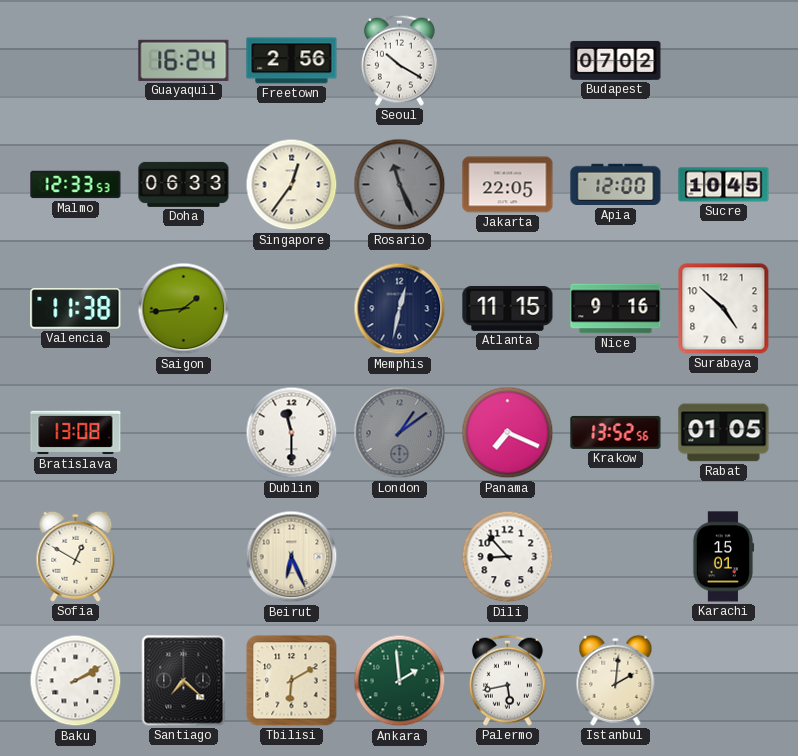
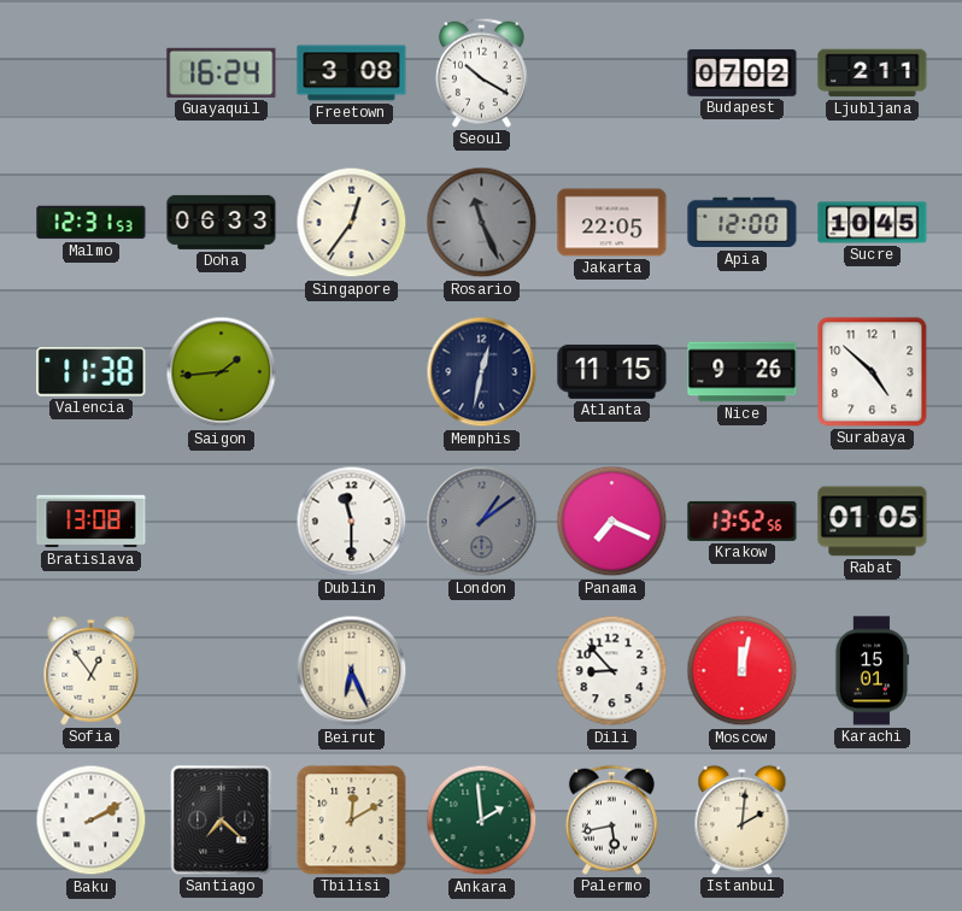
Freetown: 2:56 -> 3:08 (352, 74)
Ljubljana: none -> 2:11 (873, 74)
Malmo: 12:33 -> 12:31 (92, 223)
Nice: 9:16 -> 9:26 (743, 372)
Sofia: 12:50 -> 12:54 (92, 670)
Moscow: none -> 12:02 (743, 671)
Tbilisi: 6:10 -> 12:10 (352, 821)
